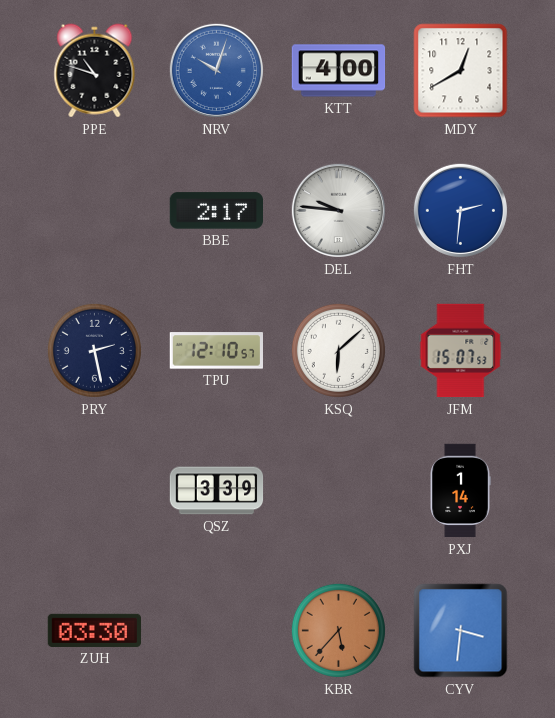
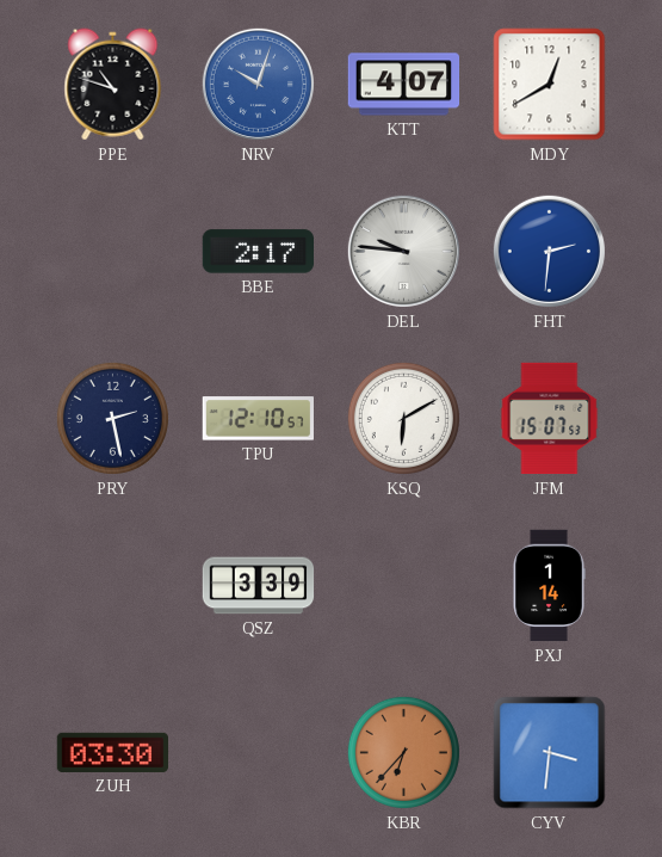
KTT: 4:00 -> 4:07 (404, 85)
KSQ: 6:08 -> 6:10 (403, 418)
KBR: 5:37 -> 6:37 (403, 752)
